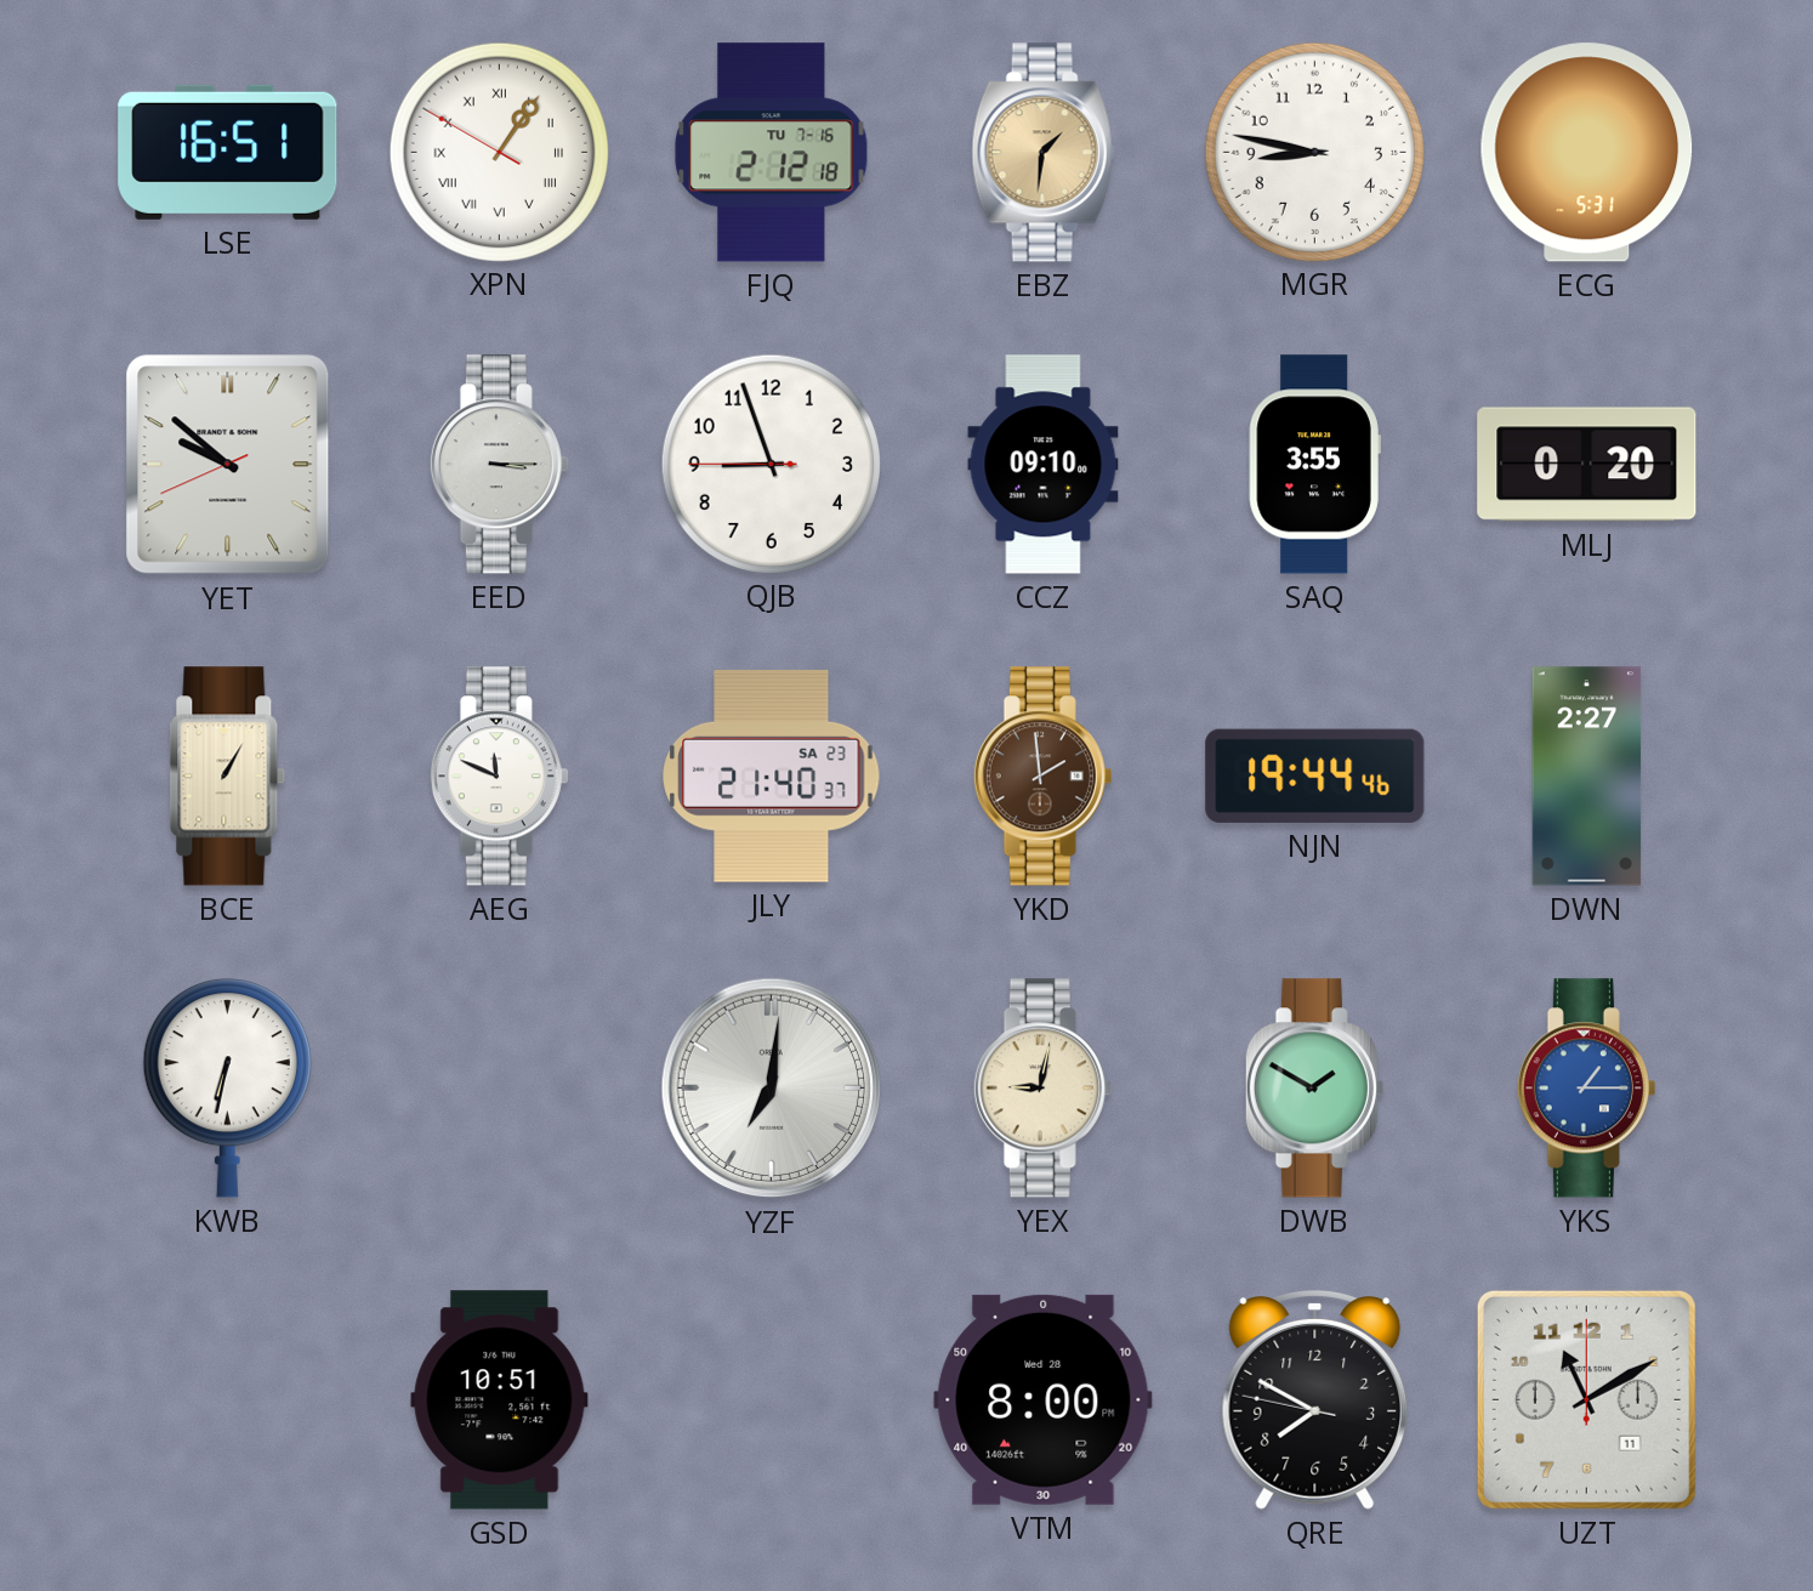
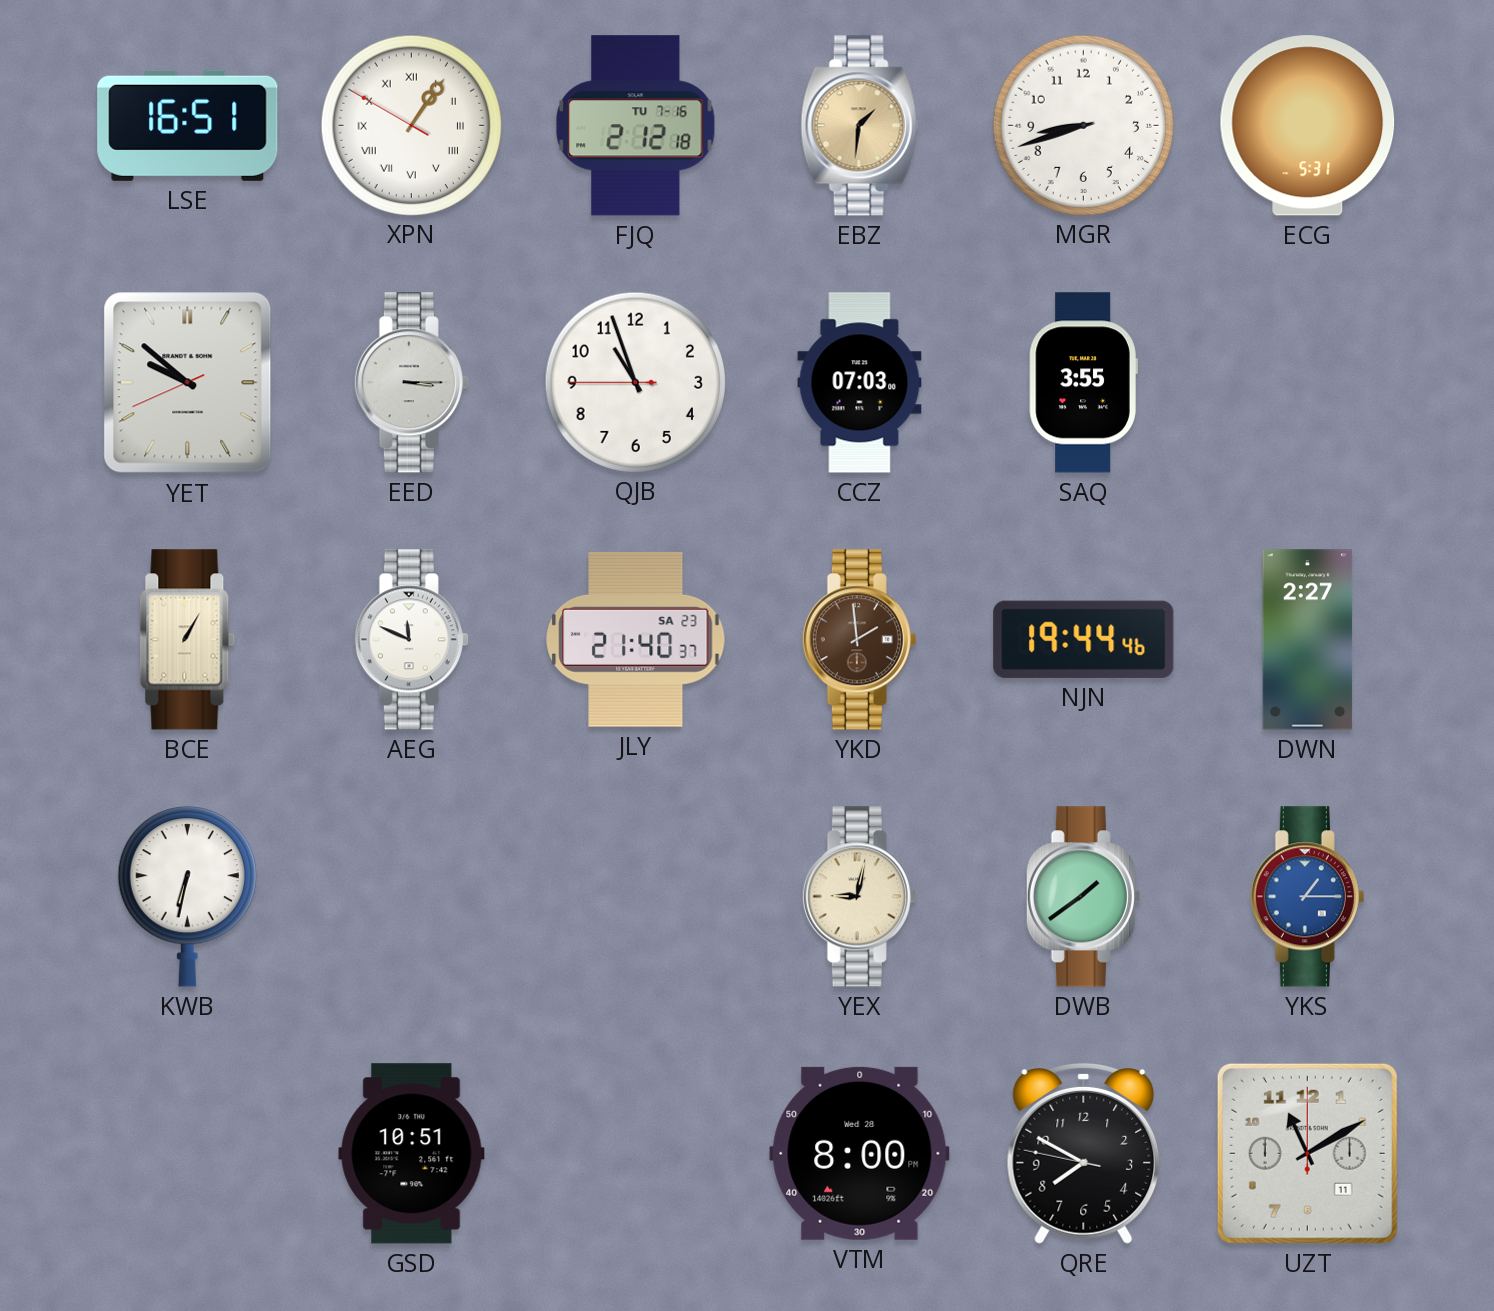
MGR: 8:47 -> 8:42 (1083, 125)
QJB: 8:56 -> 10:56 (635, 382)
CCZ: 09:10 -> 07:03 (860, 383)
MLJ: 0:20 -> none (1587, 465)
YZF: 7:01 -> none (772, 1089)
DWB: 1:50 -> 1:39 (1083, 897)
